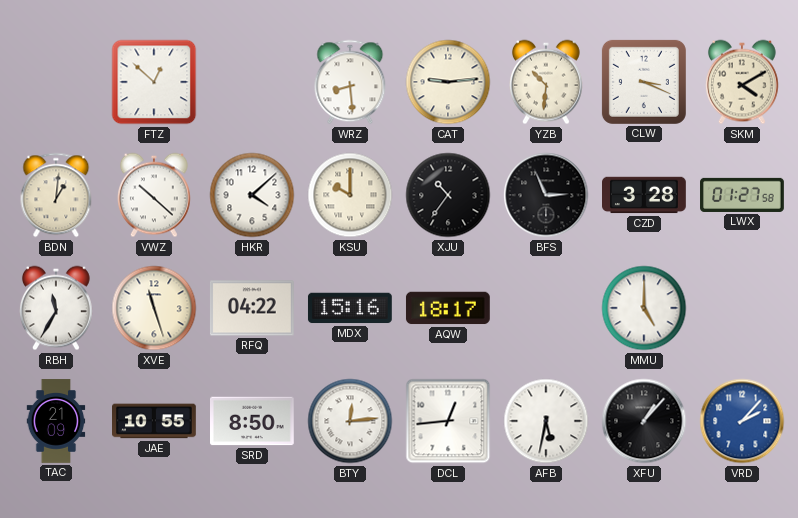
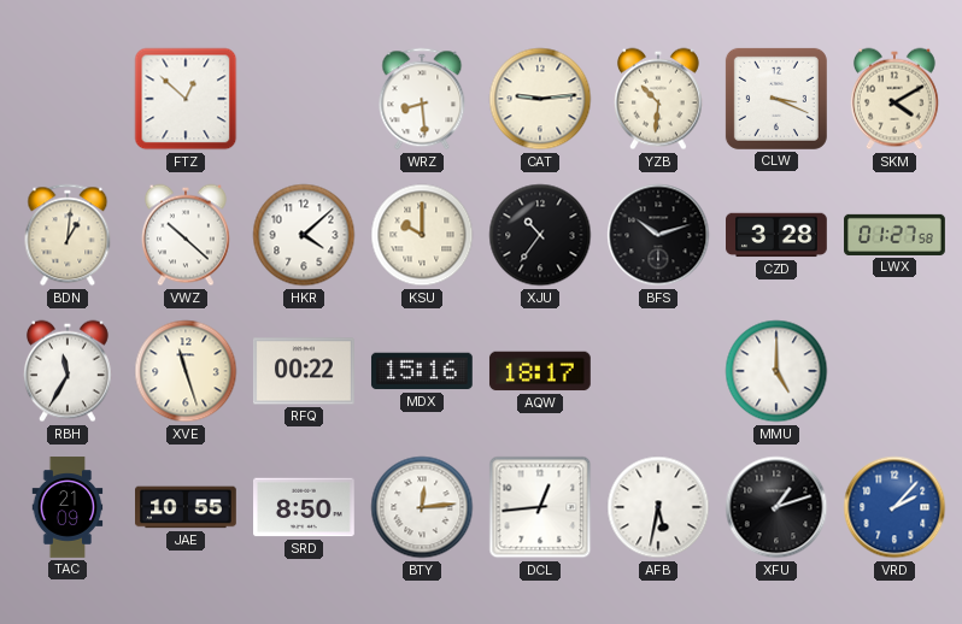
BFS: 2:56 -> 10:12 (658, 235)
RFQ: 04:22 -> 00:22 (304, 371)
XFU: 1:07 -> 1:12 (776, 507)
